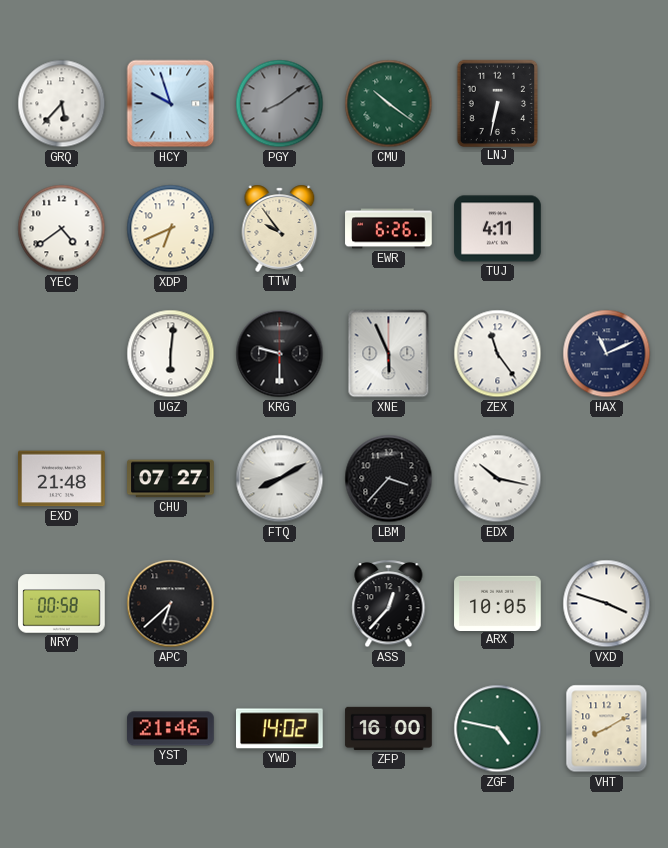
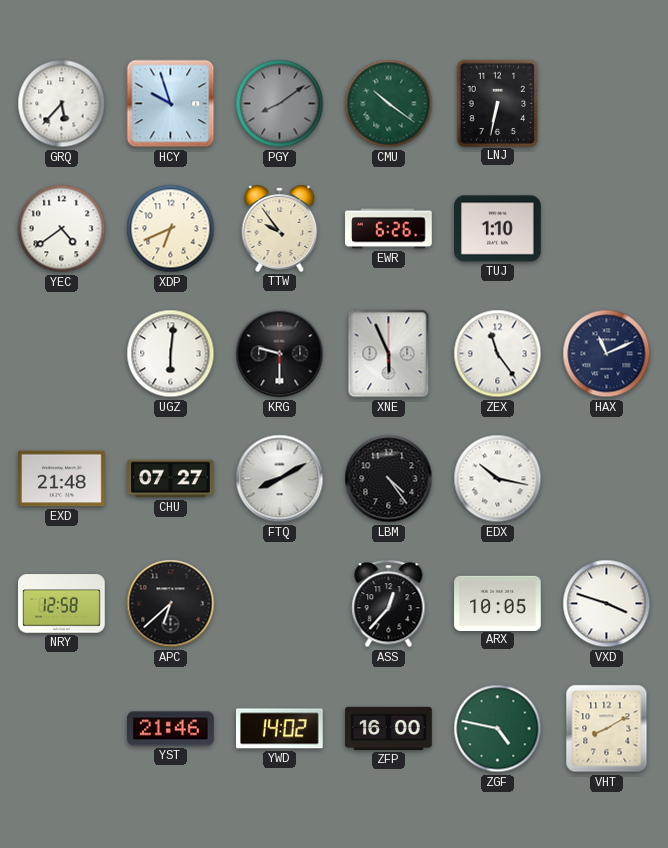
TUJ: 4:11 -> 1:10 (498, 229)
LBM: 3:37 -> 4:24 (389, 479)
NRY: 00:58 -> 12:58 (62, 604)
